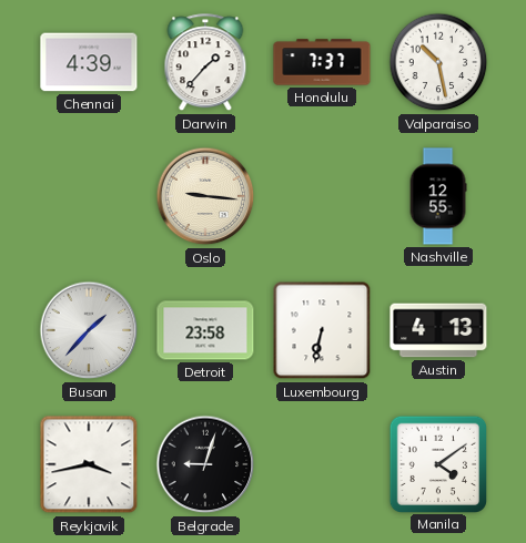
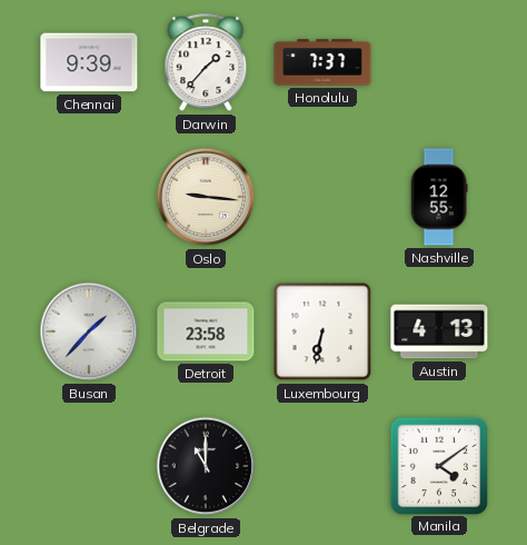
Chennai: 4:39 -> 9:39 (89, 62)
Valparaiso: 10:28 -> none (438, 62)
Reykjavik: 3:43 -> none (89, 464)
Belgrade: 9:03 -> 11:00 (206, 466)
